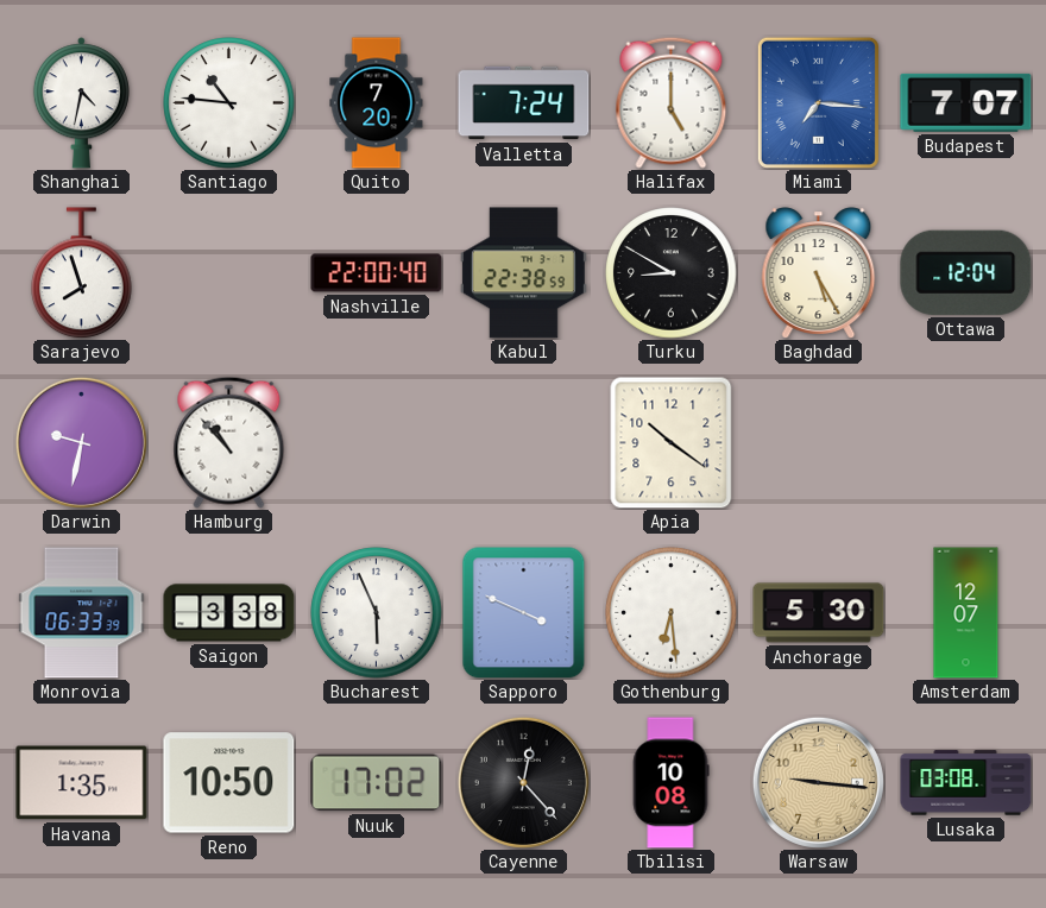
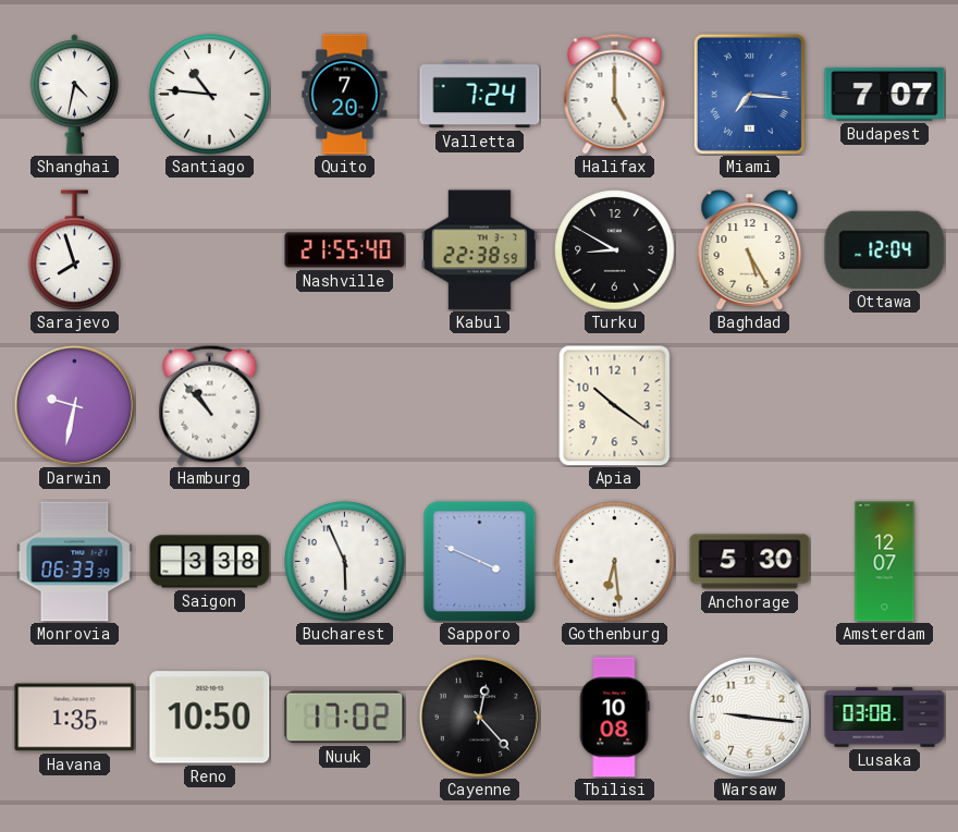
Nashville: 22:00 -> 21:55 (345, 250)
Warsaw dial: champagne -> white (749, 717)
